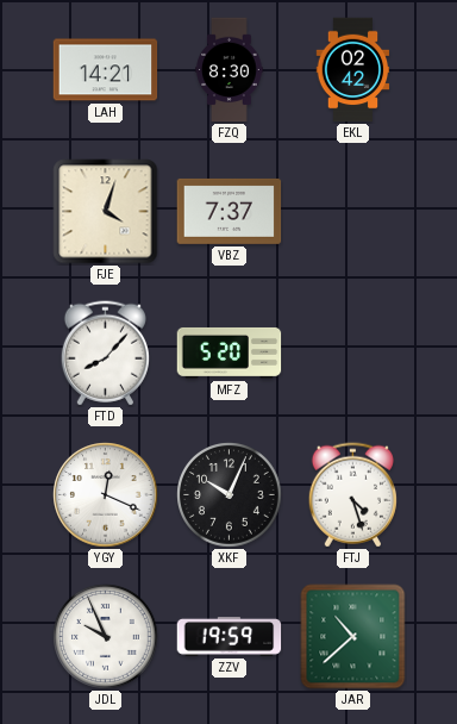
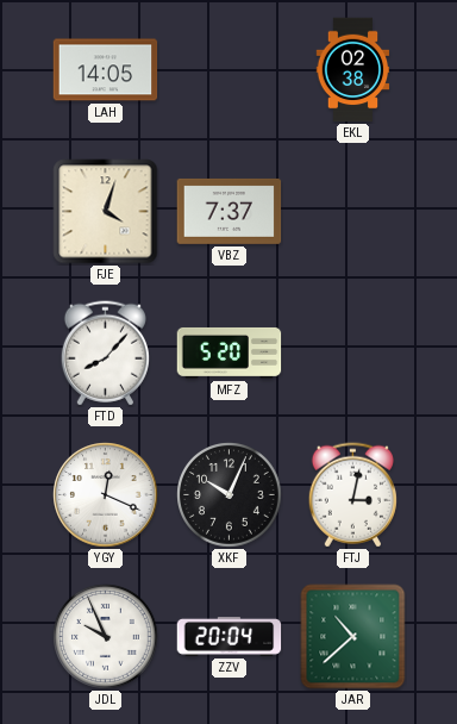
LAH: 14:21 -> 14:05 (106, 70)
FZQ: 8:30 -> none (230, 70)
EKL: 02:42 -> 02:38 (353, 70)
FTJ: 4:27 -> 3:02 (352, 495)
ZZV: 19:59 -> 20:04 (230, 637)
